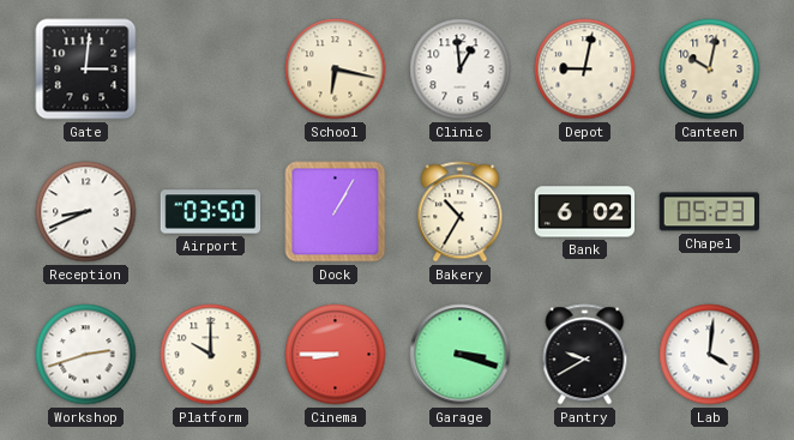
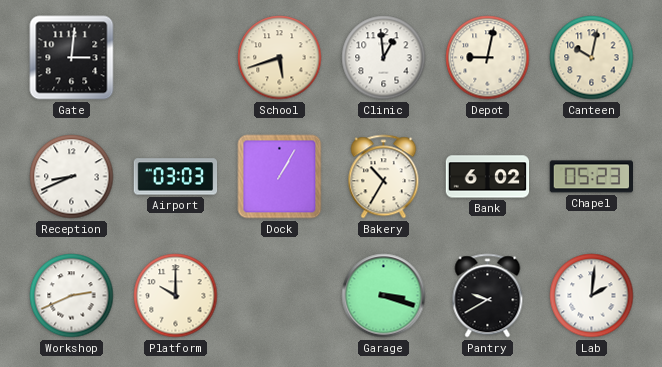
School: 6:17 -> 5:42 (280, 58)
Airport: 03:50 -> 03:03 (176, 177)
Workshop: 2:42 -> 2:41 (72, 296)
Cinema: 8:45 -> none (336, 355)
Lab: 4:01 -> 2:01 (592, 296)
